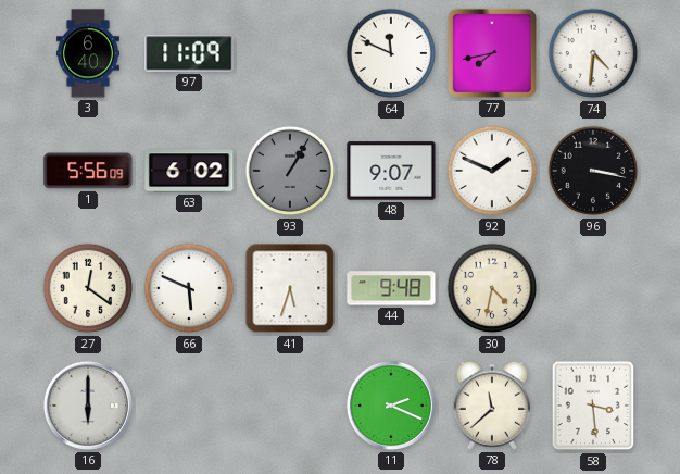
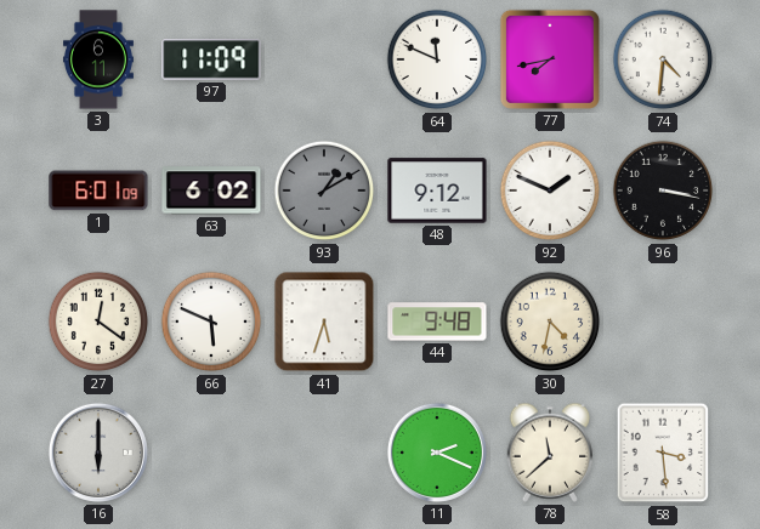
3: 6:40 -> 6:11 (98, 59)
1: 5:56 -> 6:01 (98, 190)
93: 1:05 -> 1:10 (324, 190)
48: 9:07 -> 9:12 (437, 190)
